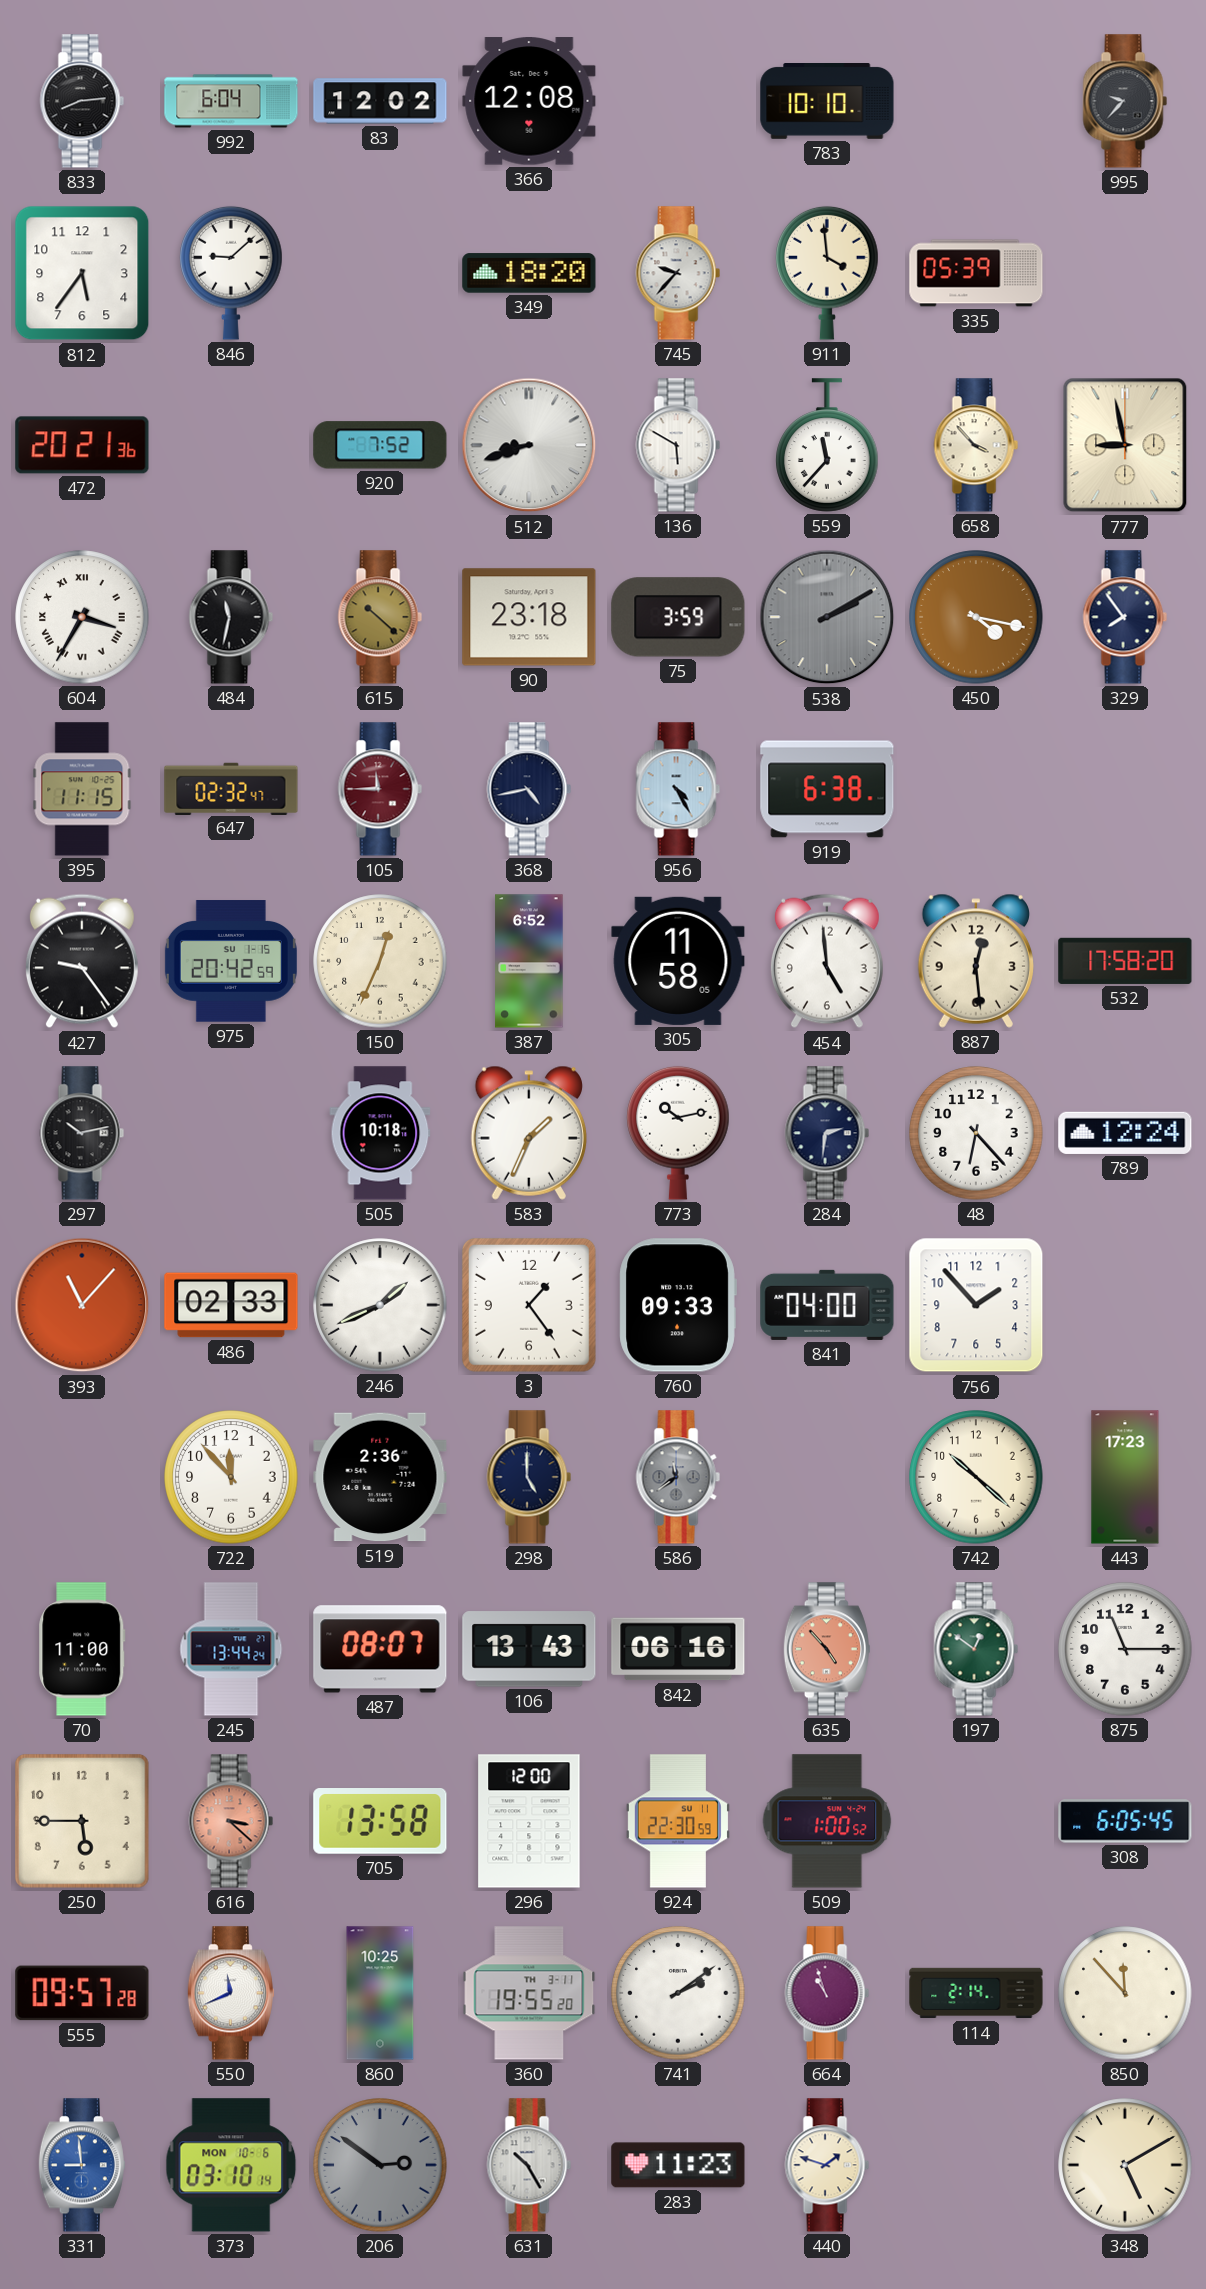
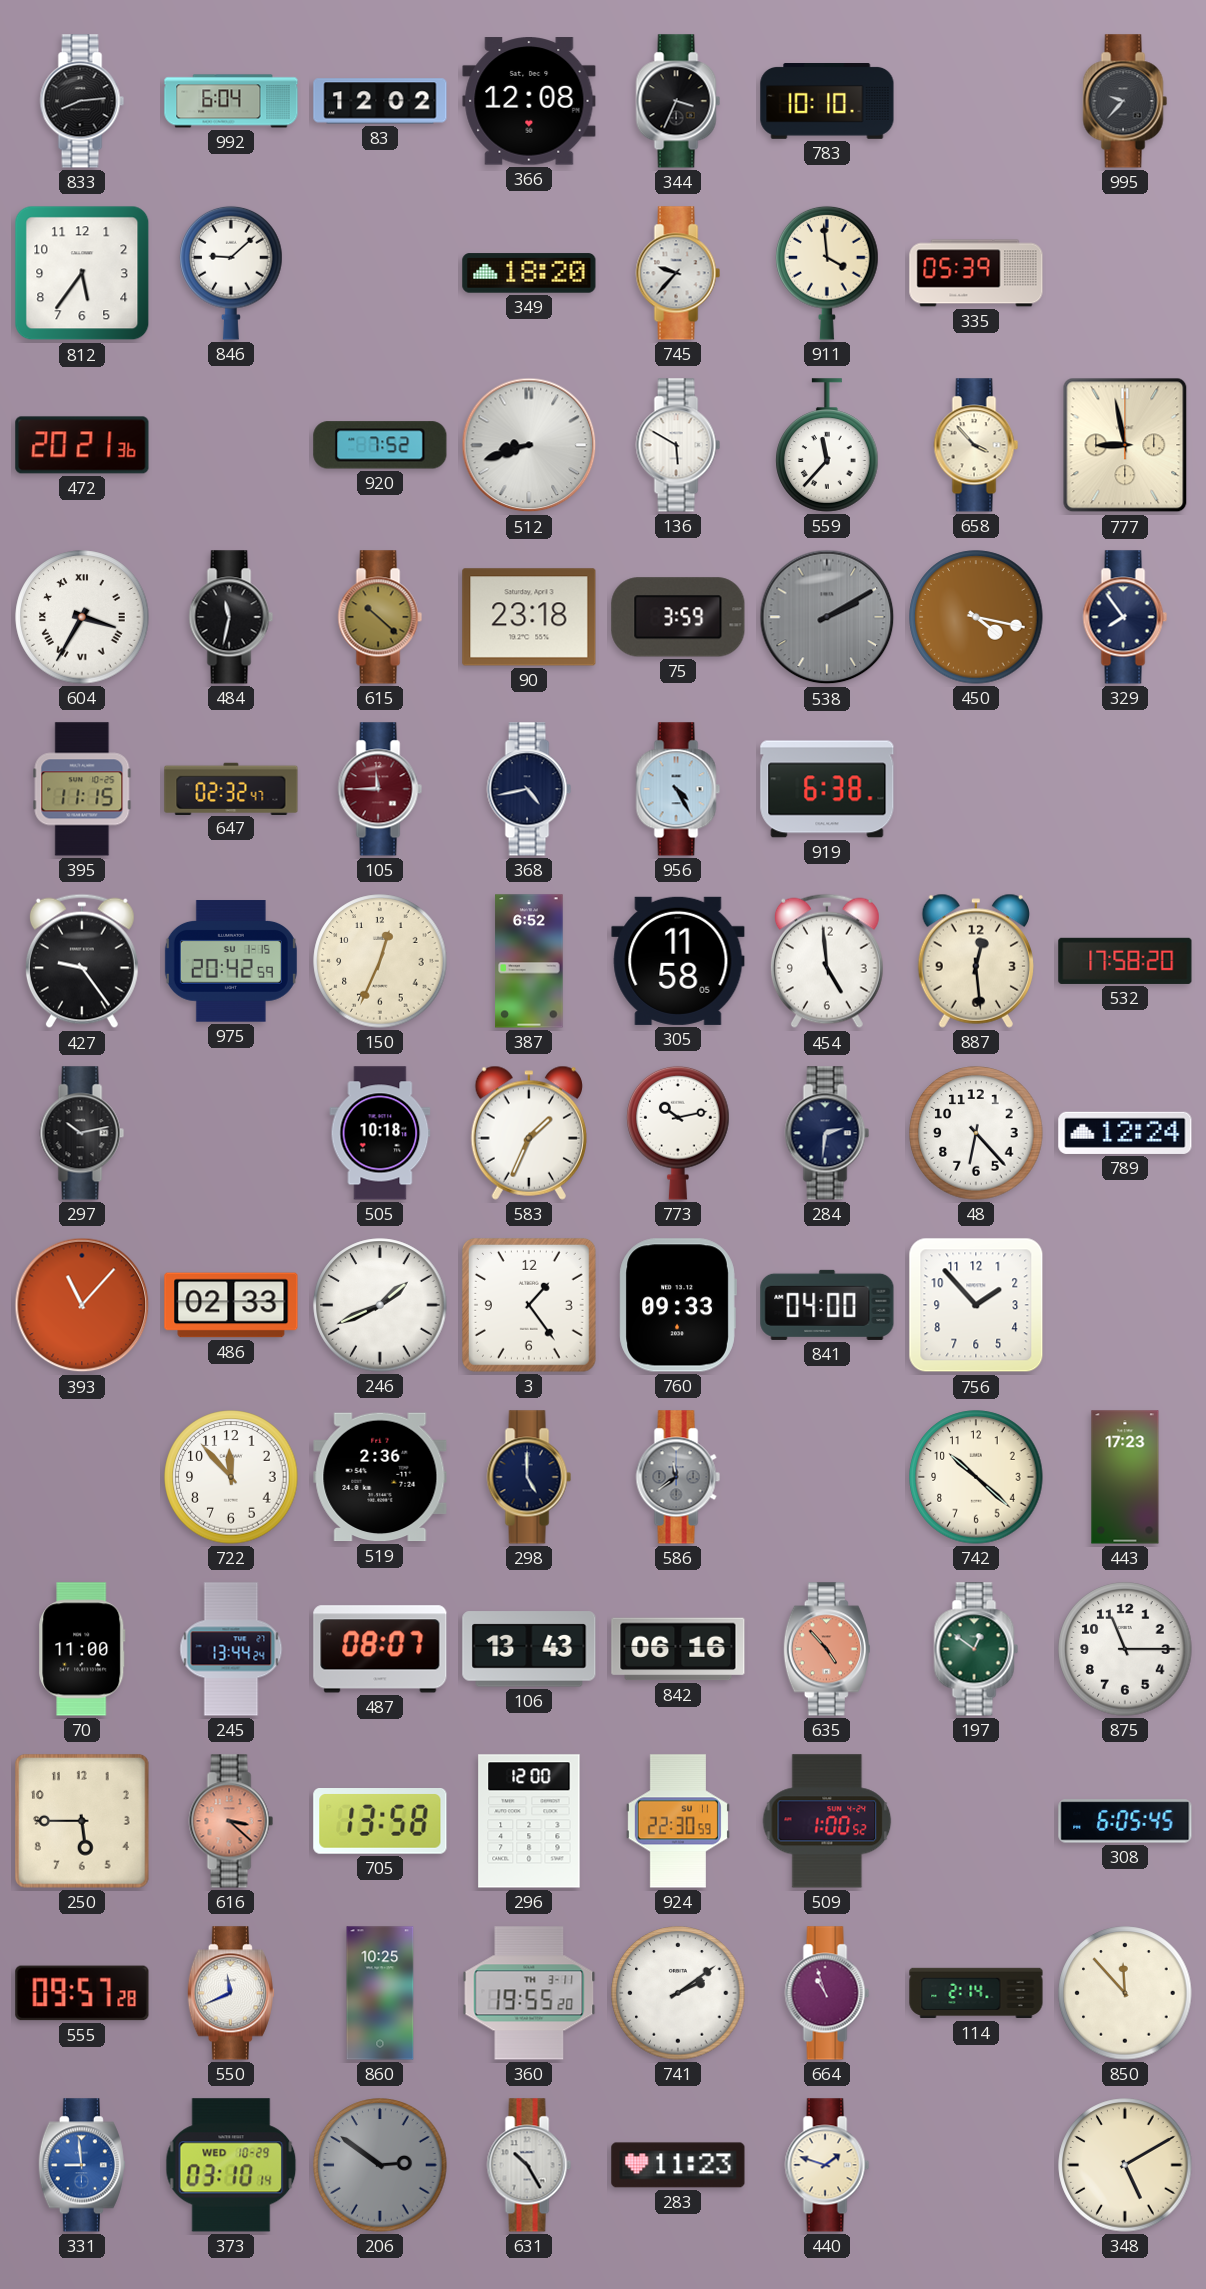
344: none -> 3:34 (678, 101)
373 date: MON 10-6 -> WED 10-29 (231, 2165)
